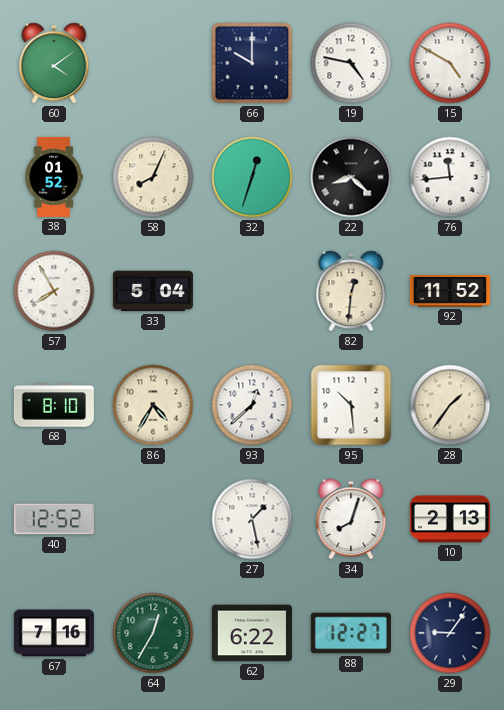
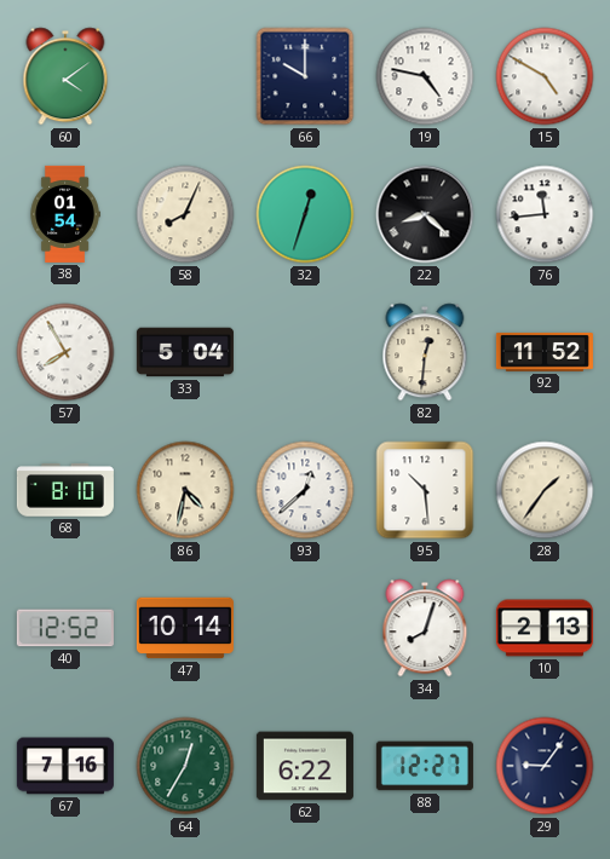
38: 01:52 -> 01:54 (65, 214)
86: 4:35 -> 4:32 (185, 490)
47: none -> 10:14 (185, 628)
27: 1:28 -> none (252, 519)
